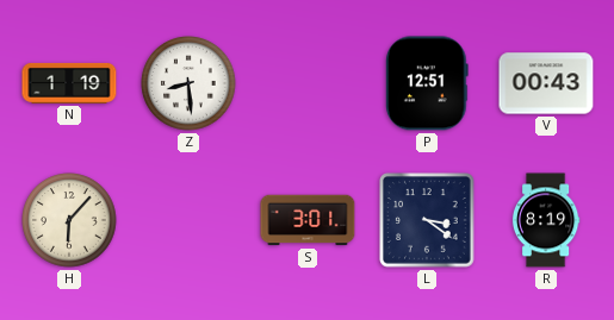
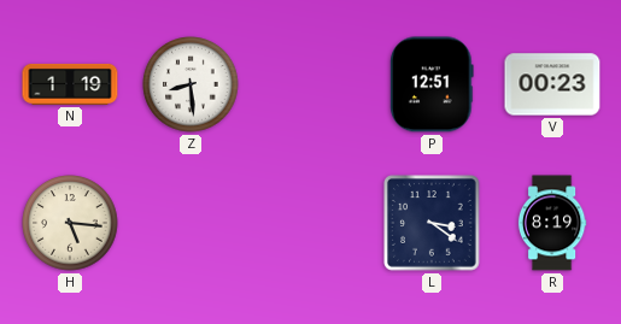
V: 00:43 -> 00:23 (552, 84)
H: 6:07 -> 5:16 (70, 223)
S: 3:01 -> none (308, 220)
